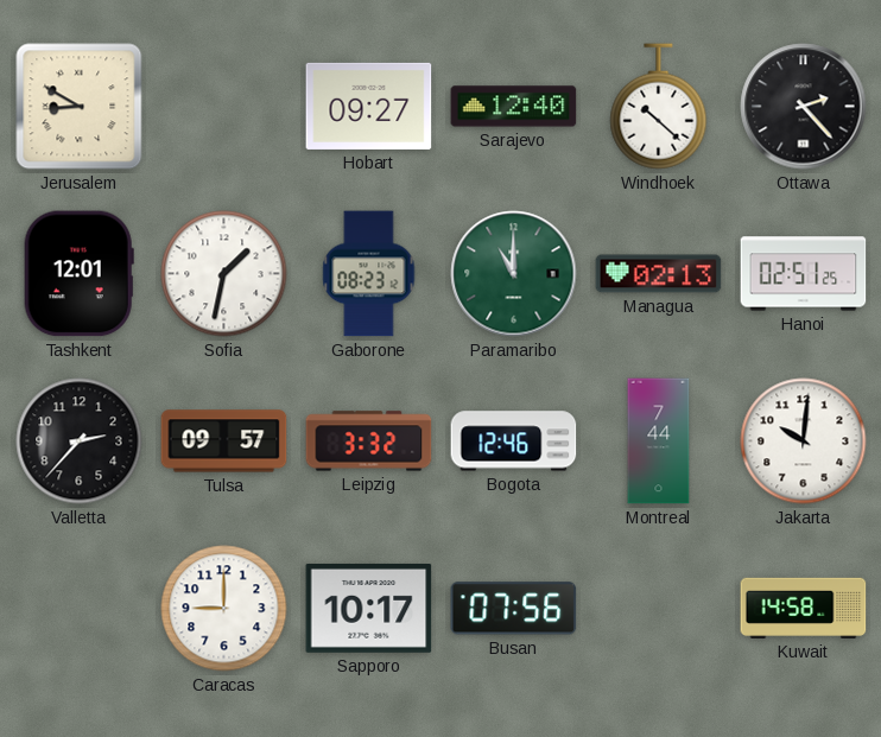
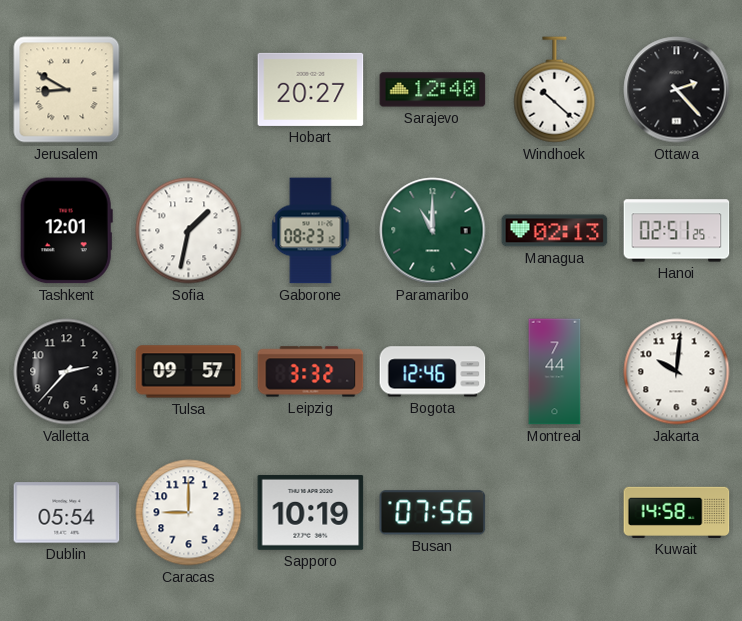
Hobart: 09:27 -> 20:27 (311, 89)
Dublin: none -> 05:54 (67, 513)
Sapporo: 10:17 -> 10:19 (311, 512)
